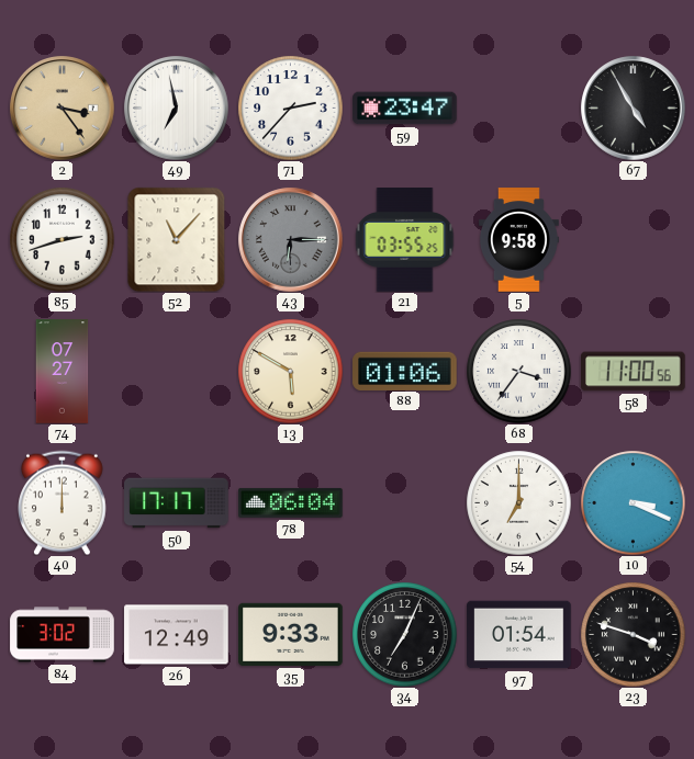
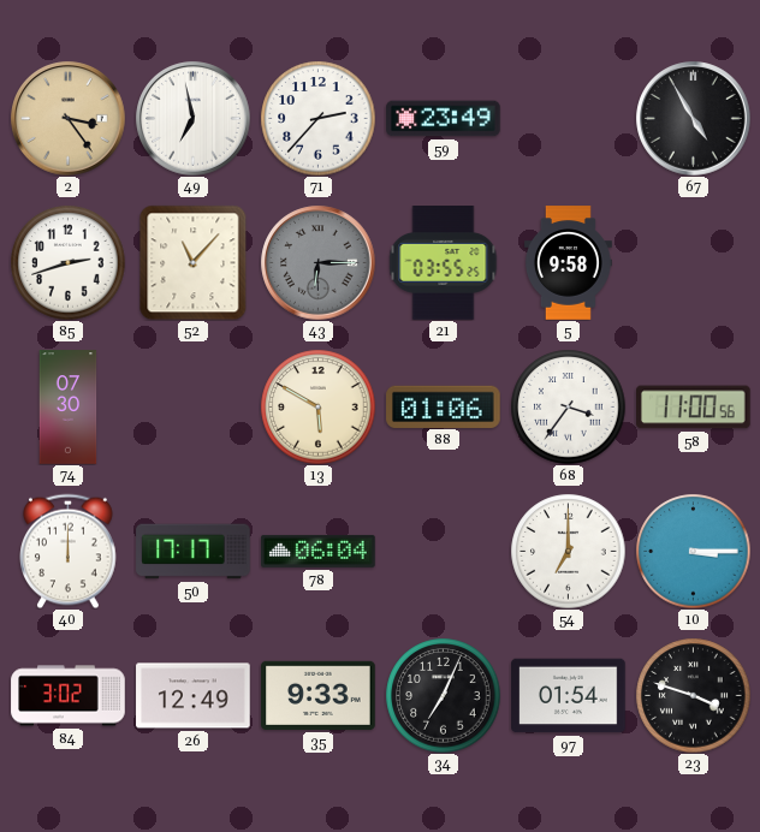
59: 23:47 -> 23:49 (444, 119)
74: 07:27 -> 07:30 (69, 408)
10: 3:19 -> 3:15 (693, 551)
